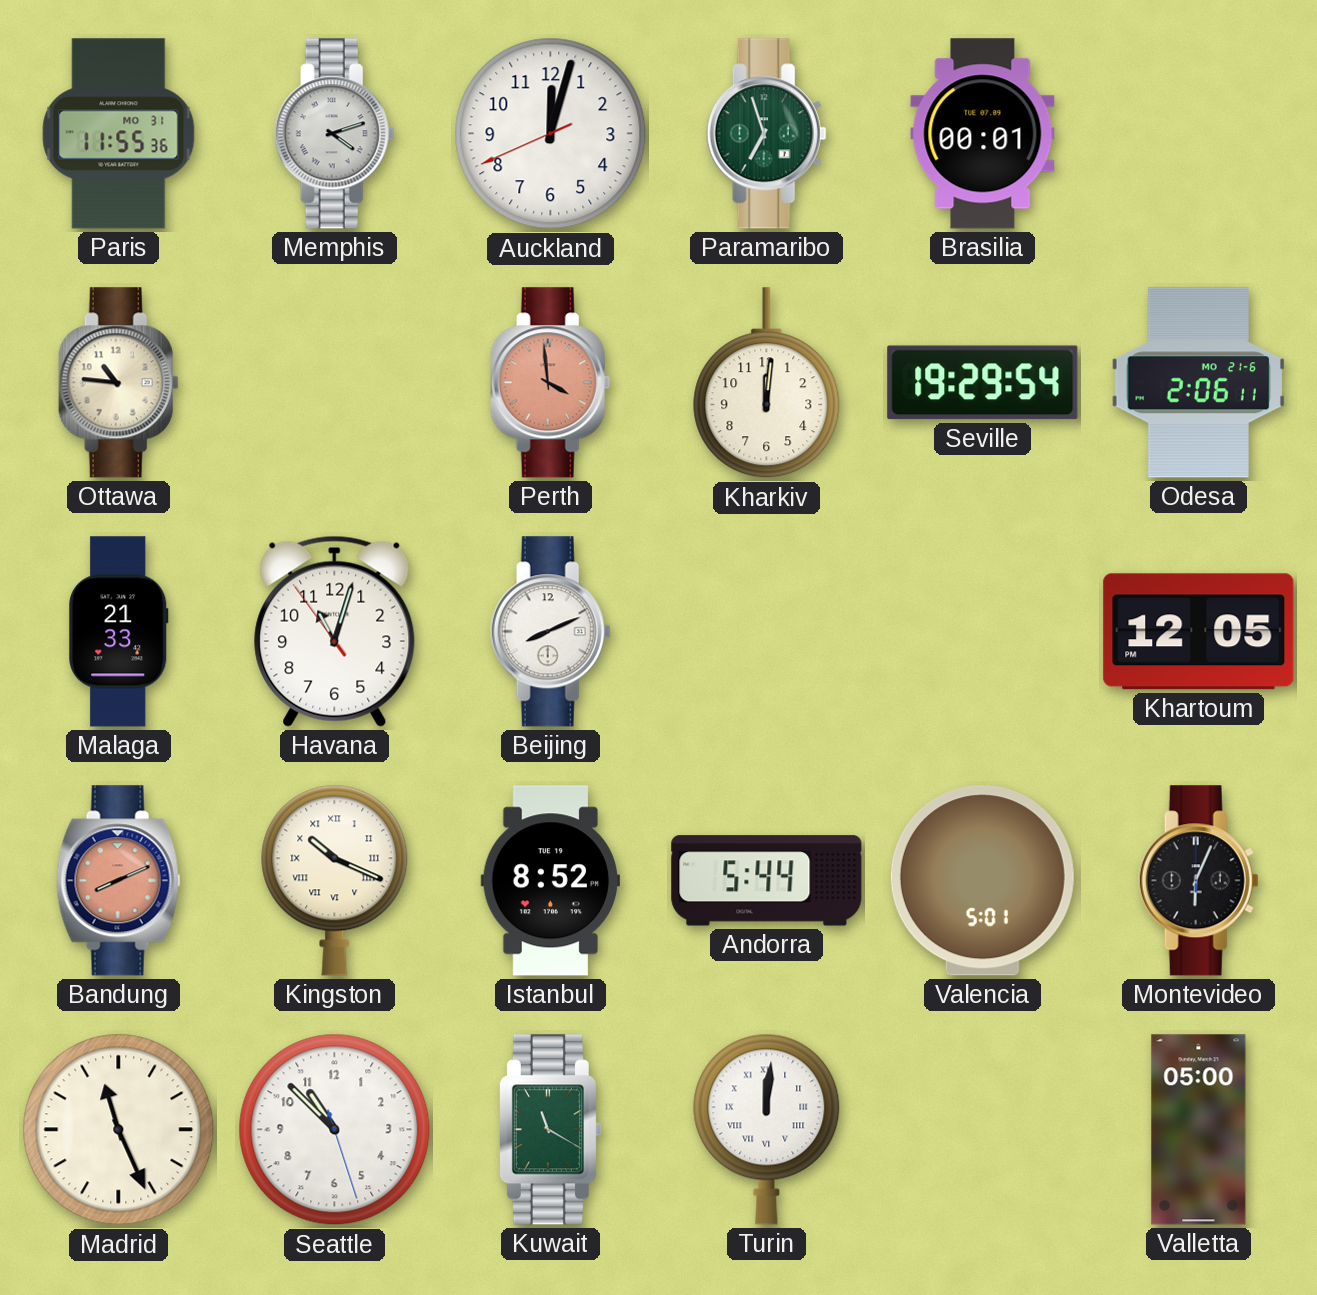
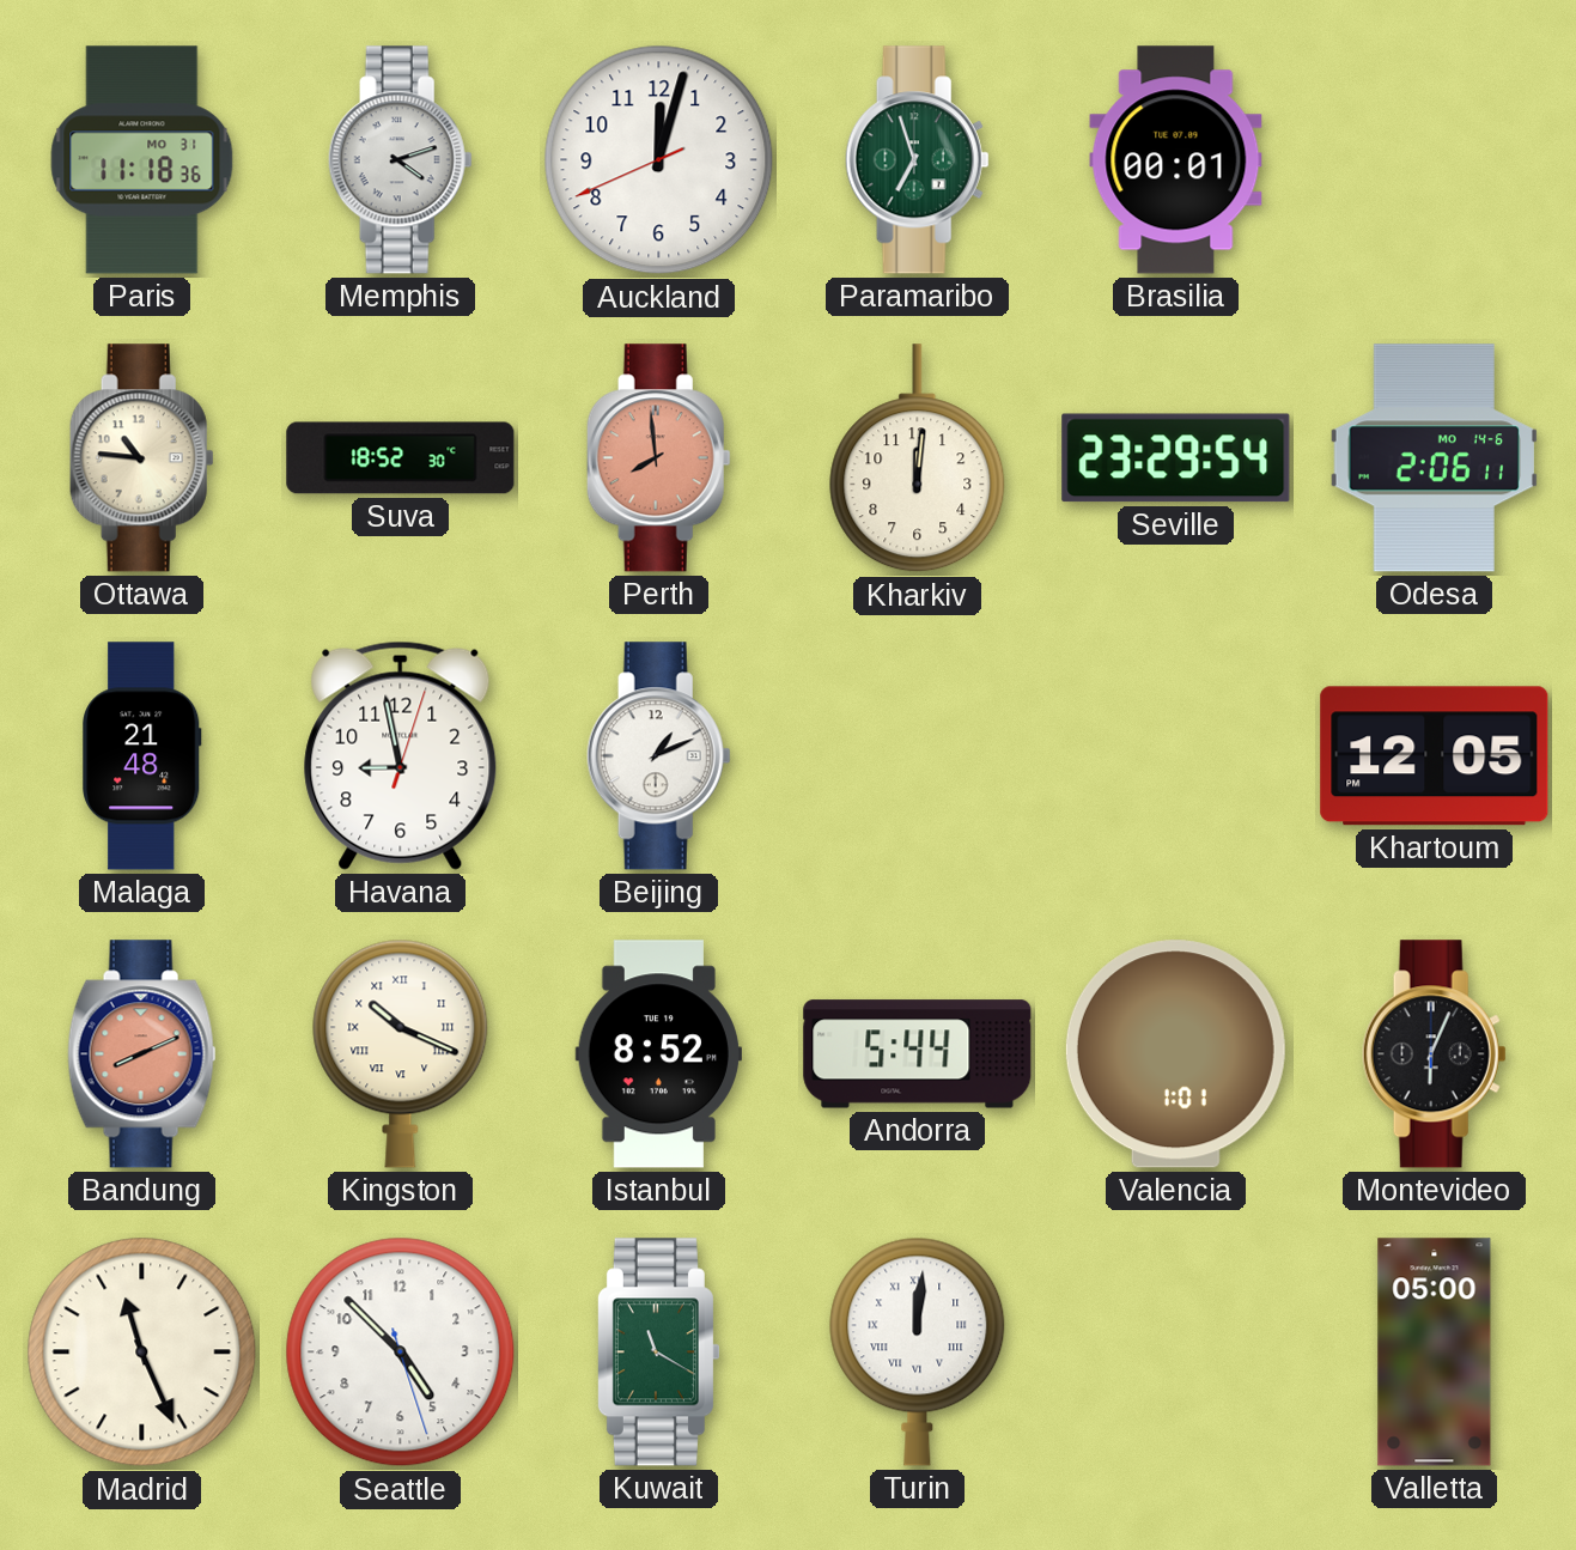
Paris: 11:55 -> 11:18 (142, 160)
Suva: none -> 18:52 (401, 458)
Perth: 3:59 -> 7:59 (658, 458)
Seville: 19:29 -> 23:29 (1176, 458)
Odesa date: MO 21-6 -> MO 14-6 (1434, 458)
Malaga: 21:33 -> 21:48 (142, 756)
Havana: 11:02 -> 8:58 (401, 755)
Beijing: 8:11 -> 1:11 (658, 756)
Valencia: 5:01 -> 1:01 (1175, 1054)
Seattle: 10:52 -> 4:52 (401, 1353)
